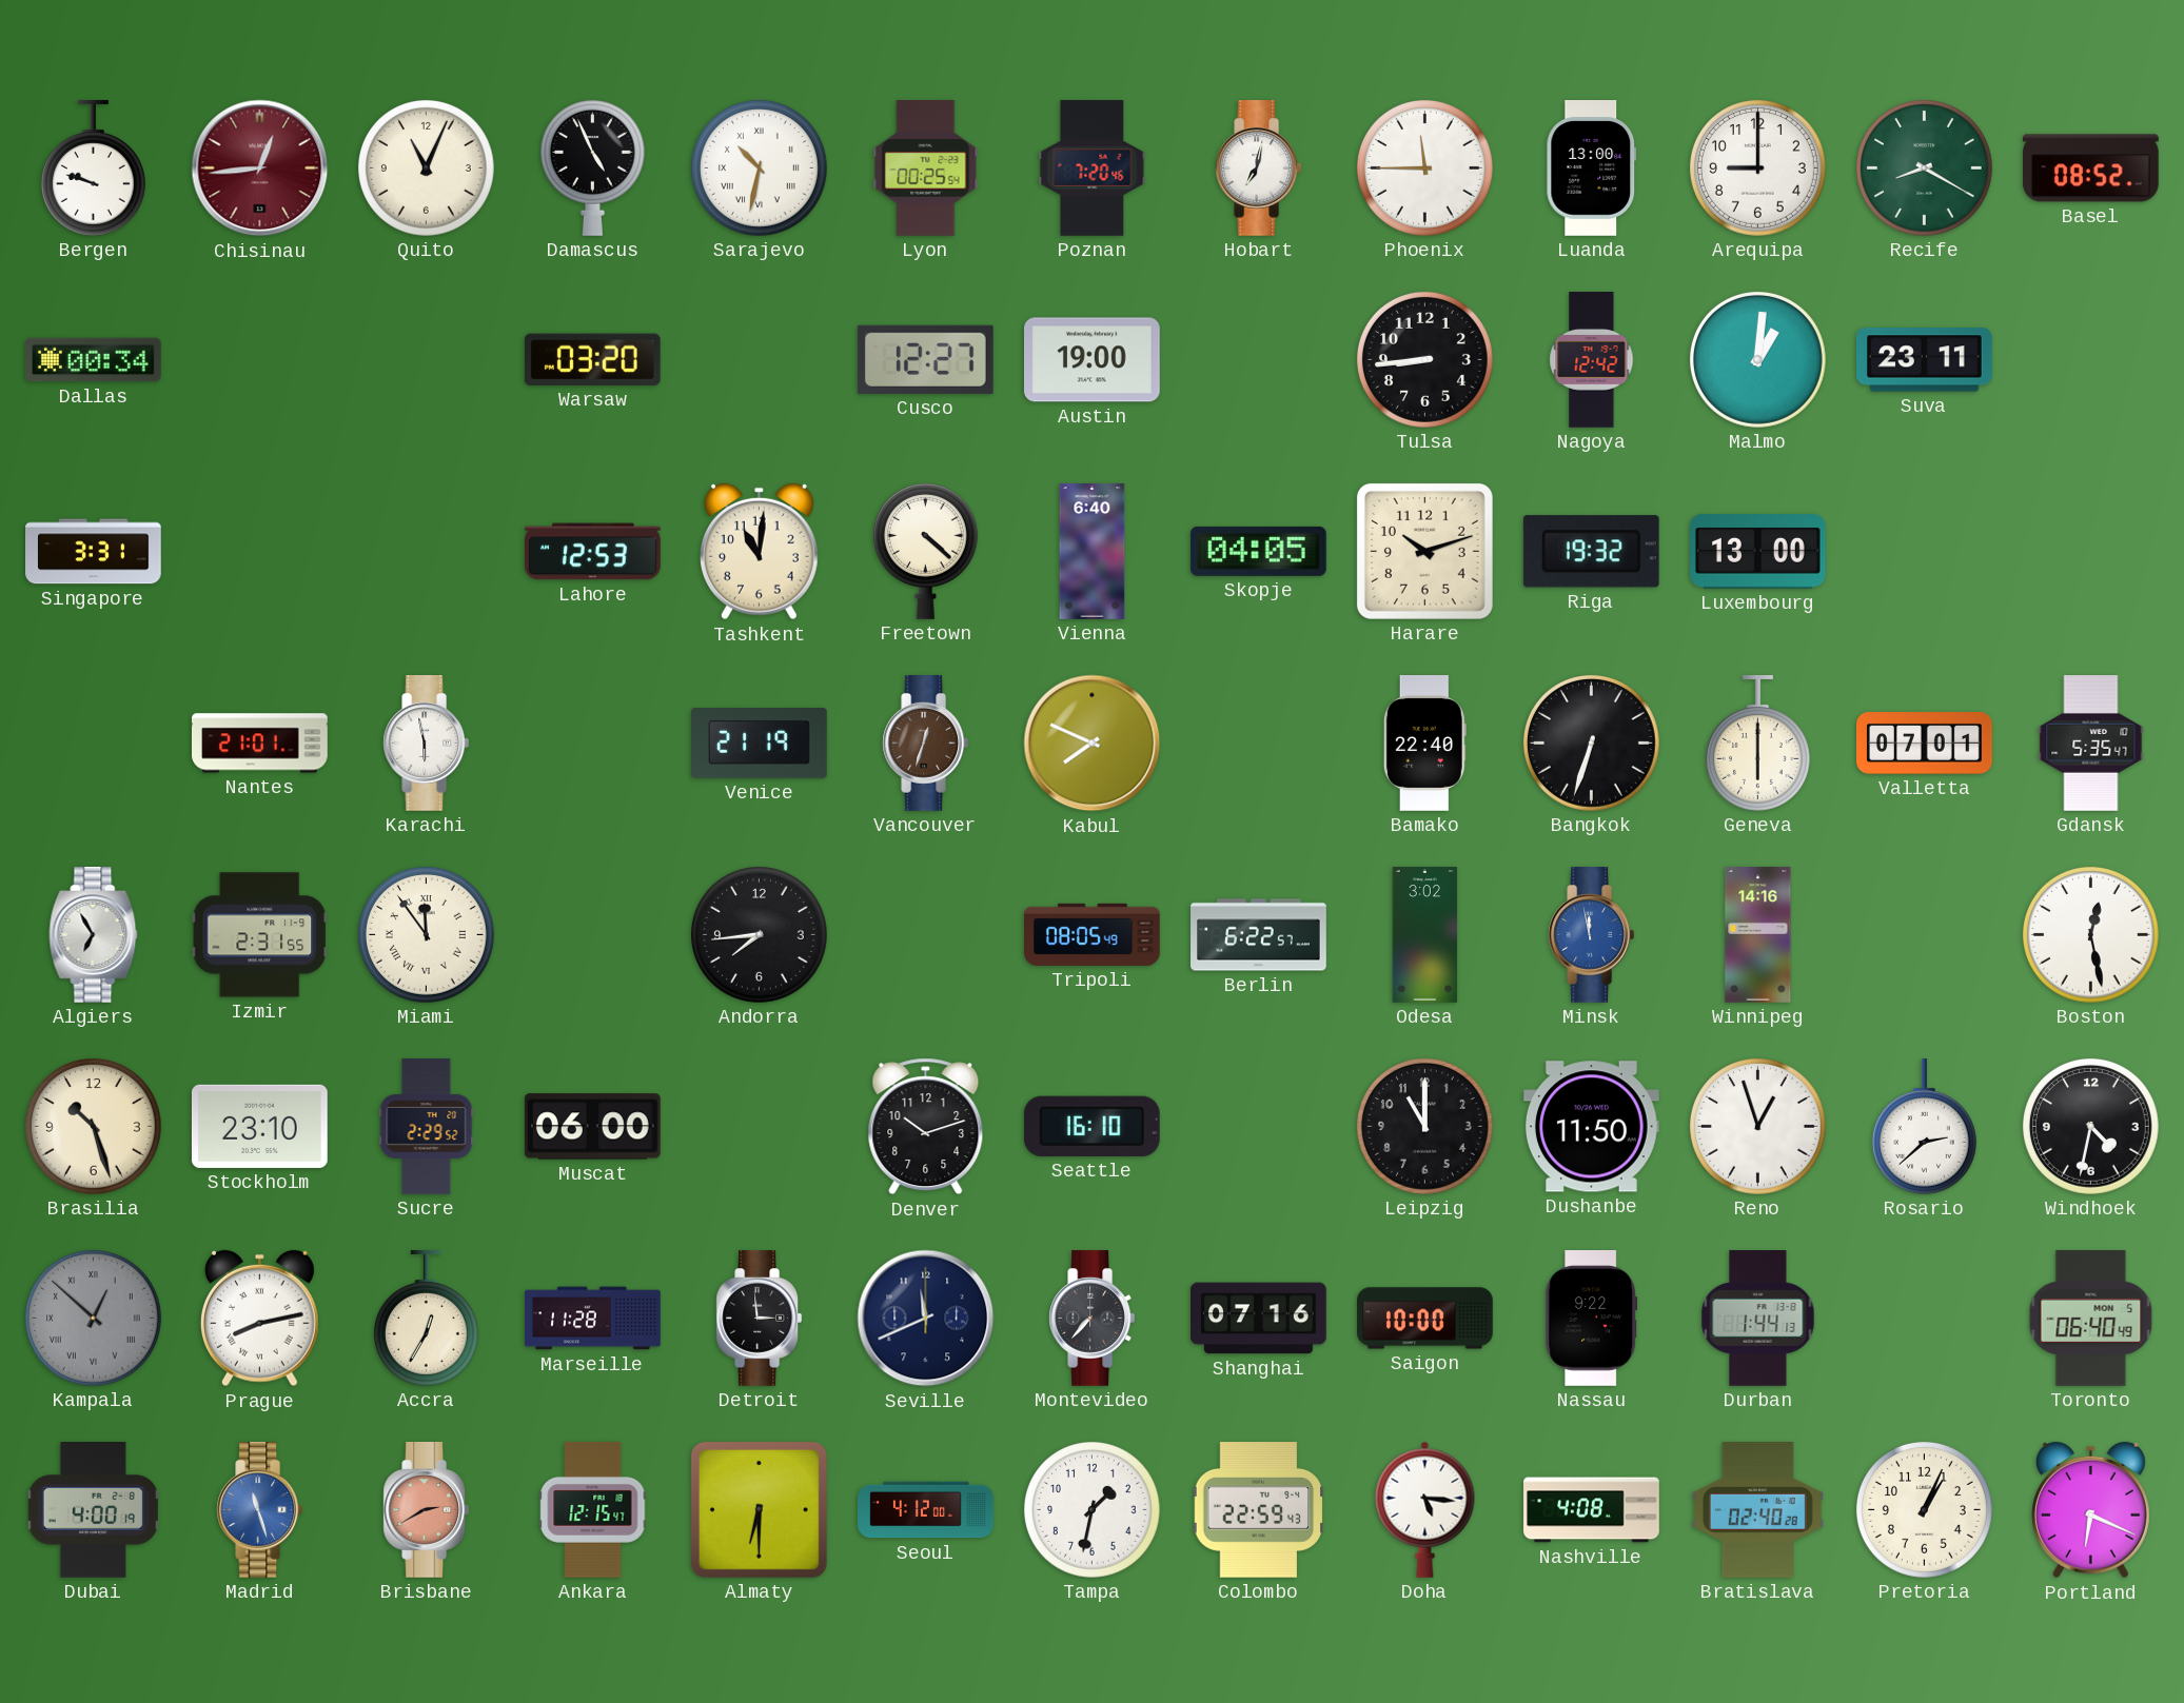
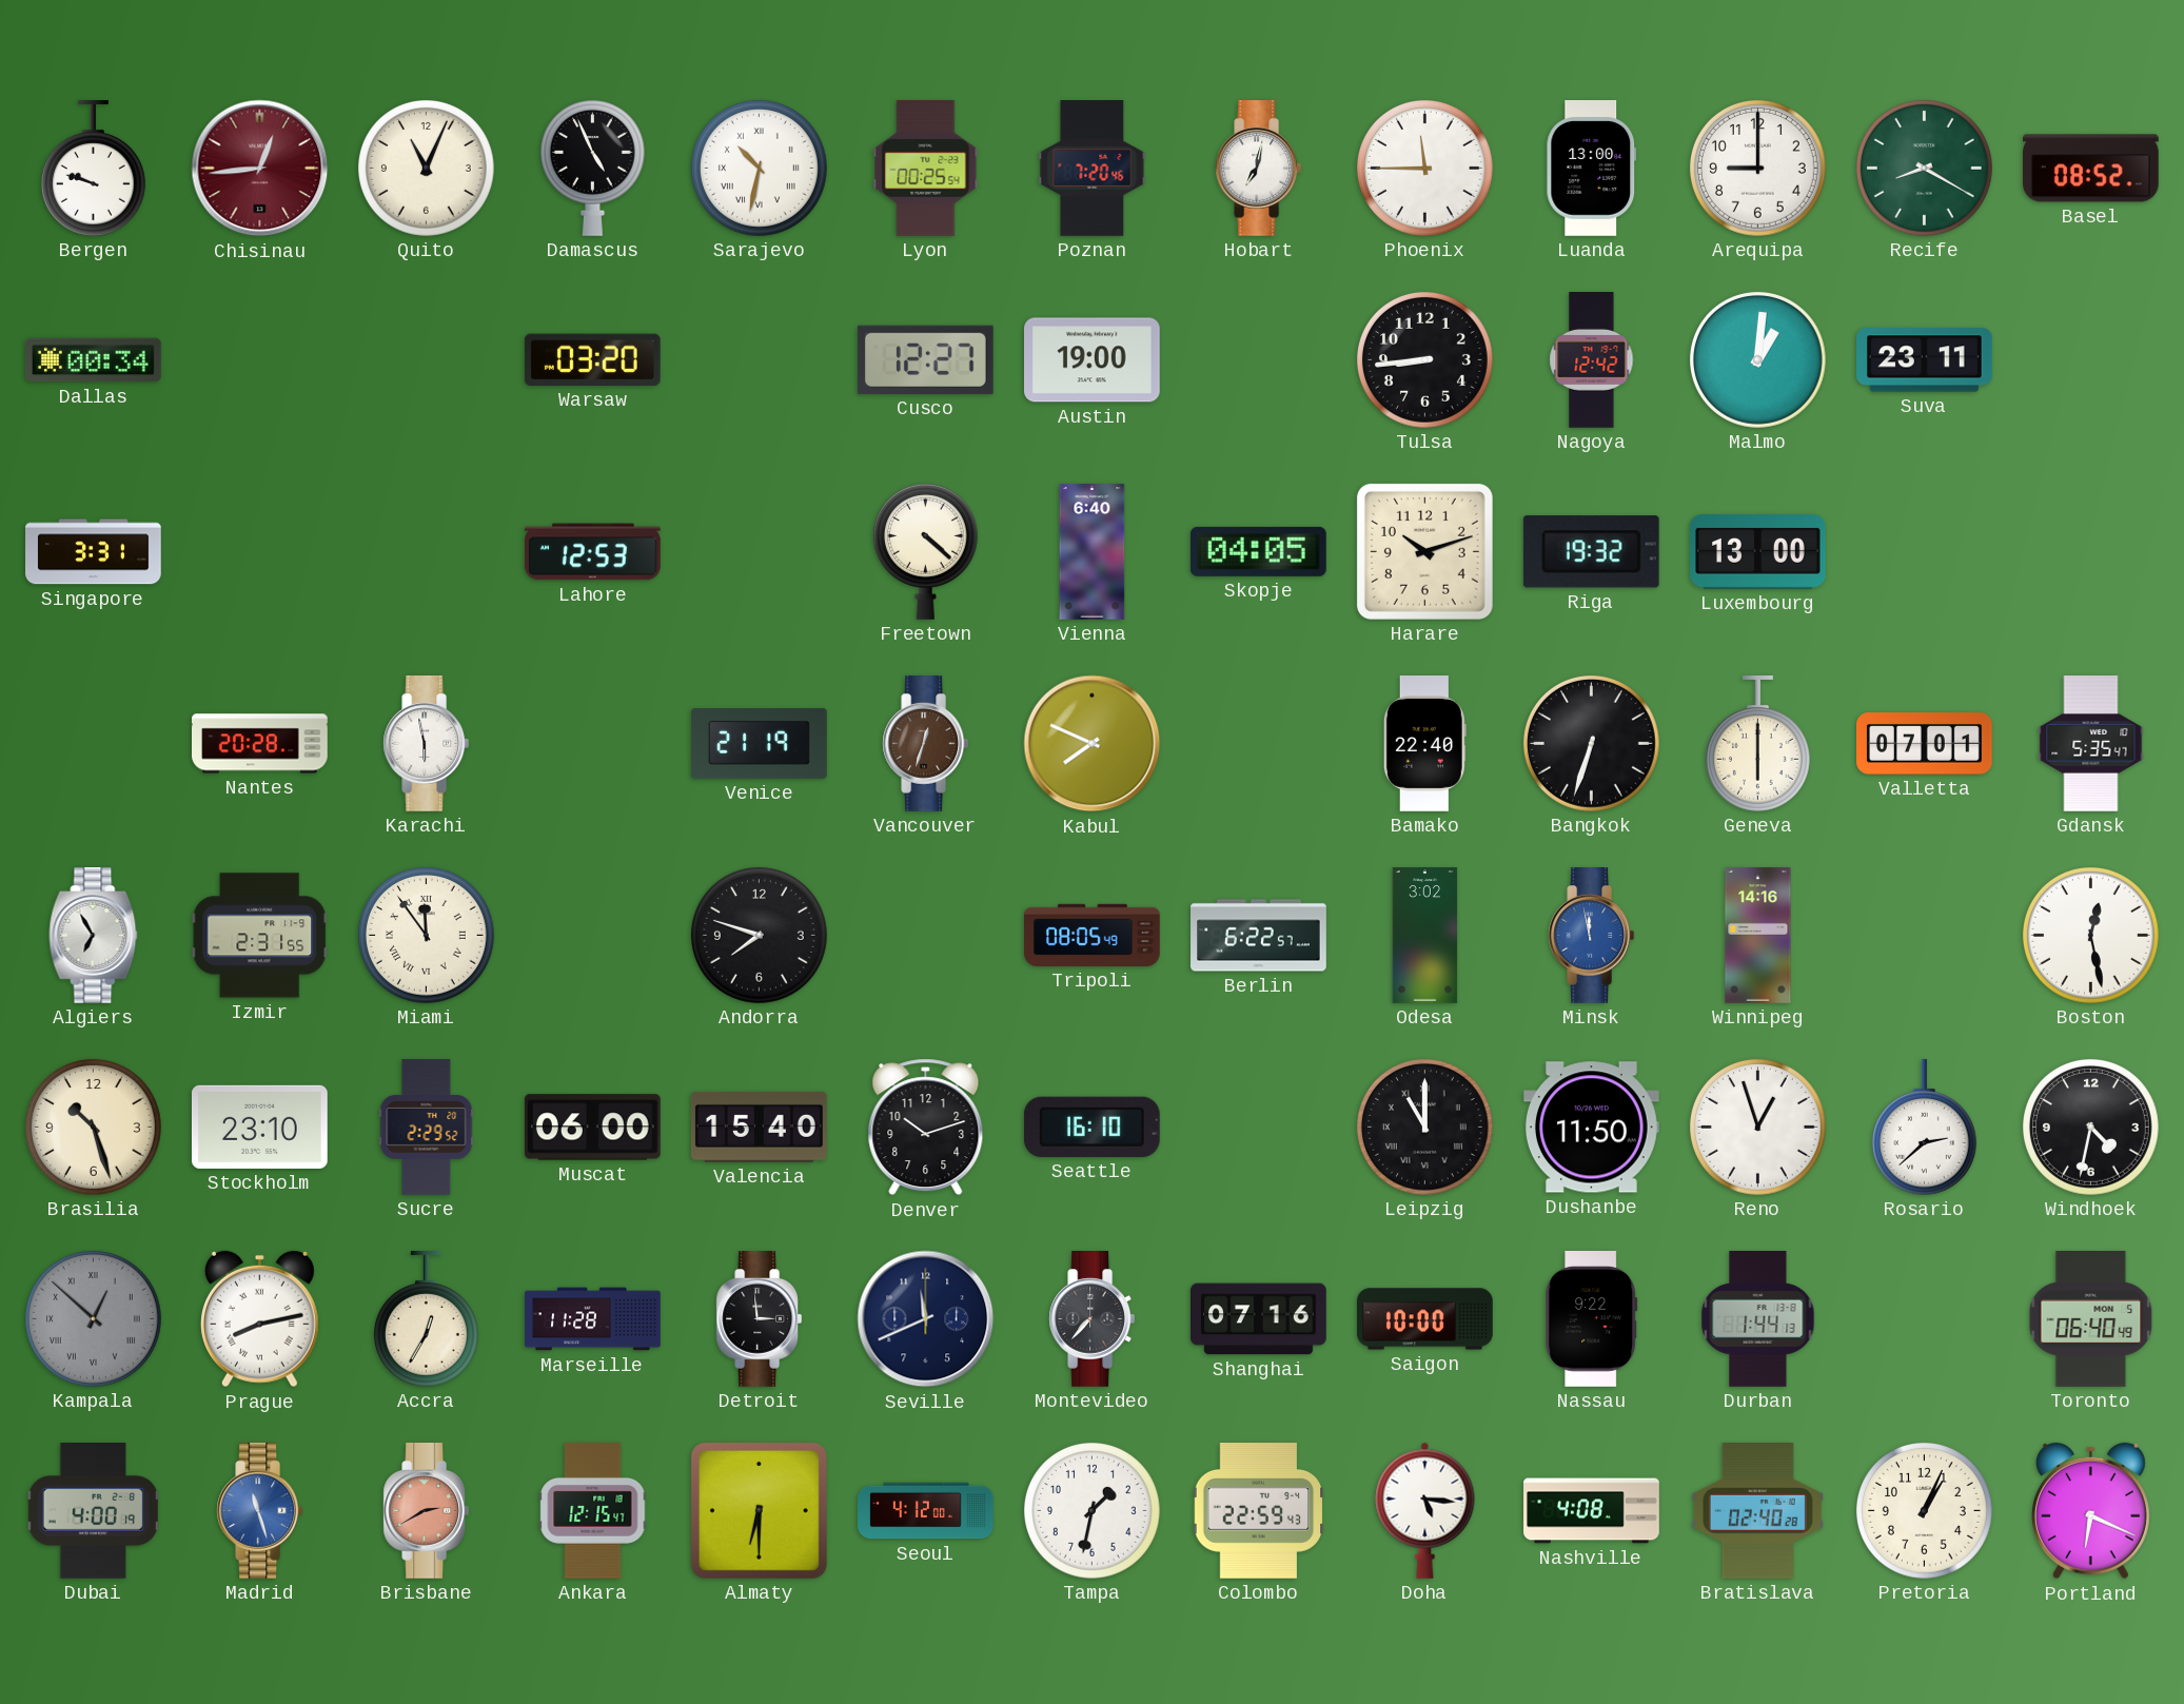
Tashkent: 11:01 -> none (759, 552)
Nantes: 21:01 -> 20:28 (260, 744)
Andorra: 7:44 -> 7:48 (759, 935)
Valencia: none -> 15:40 (760, 1127)
Leipzig numerals: Arabic -> Roman (1424, 1127)
